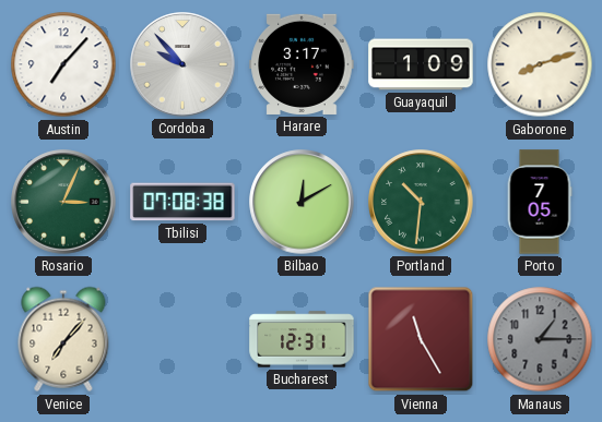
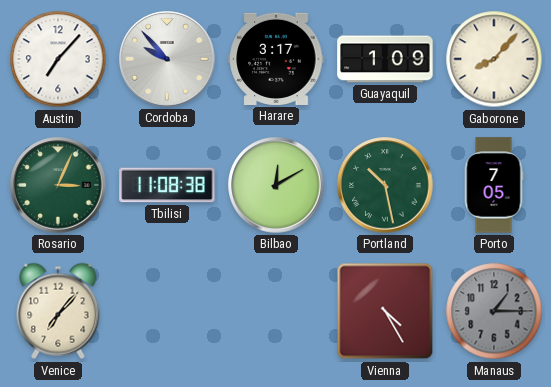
Gaborone: 8:12 -> 8:07 (494, 59)
Tbilisi: 07:08 -> 11:08 (167, 185)
Portland: 10:31 -> 10:28 (385, 185)
Bucharest: 12:31 -> none (302, 339)
Vienna: 11:25 -> 4:25 (385, 311)
